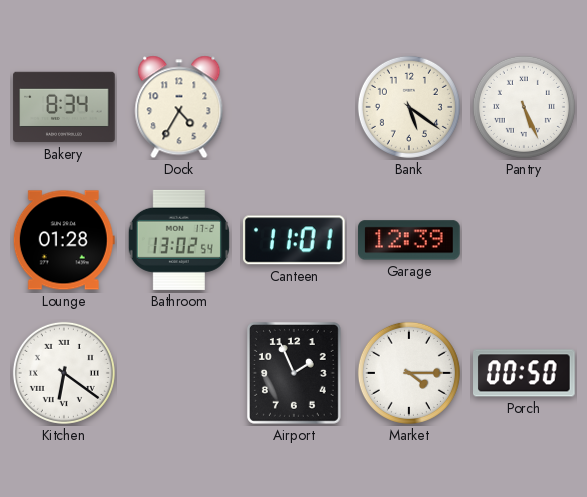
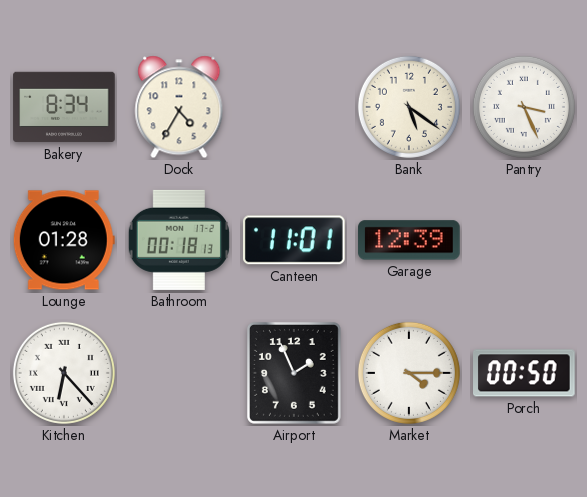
Pantry: 5:26 -> 3:26 (524, 107)
Bathroom: 13:02 -> 00:18 (179, 240)
Kitchen: 6:21 -> 6:23 (64, 373)
